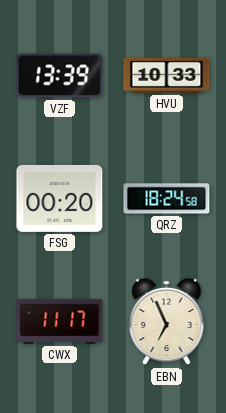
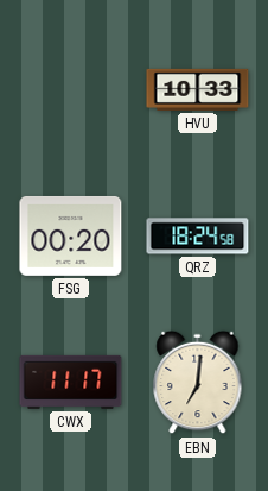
VZF: 13:39 -> none (60, 76)
EBN: 6:56 -> 7:01 (198, 383)
